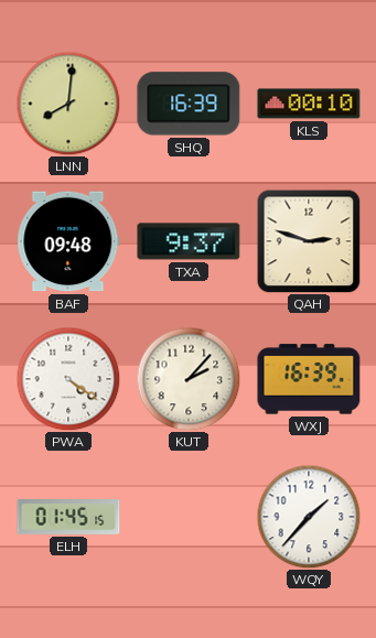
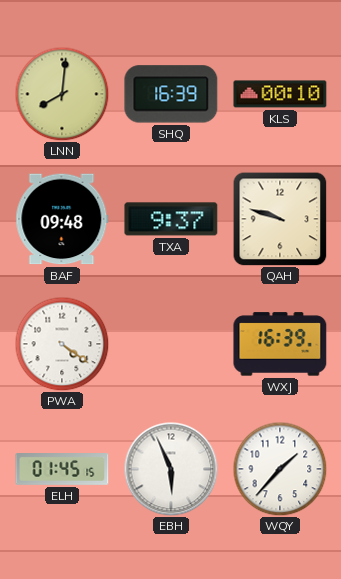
QAH: 2:48 -> 9:48 (280, 219)
KUT: 2:07 -> none (189, 379)
EBH: none -> 5:56 (171, 469)
